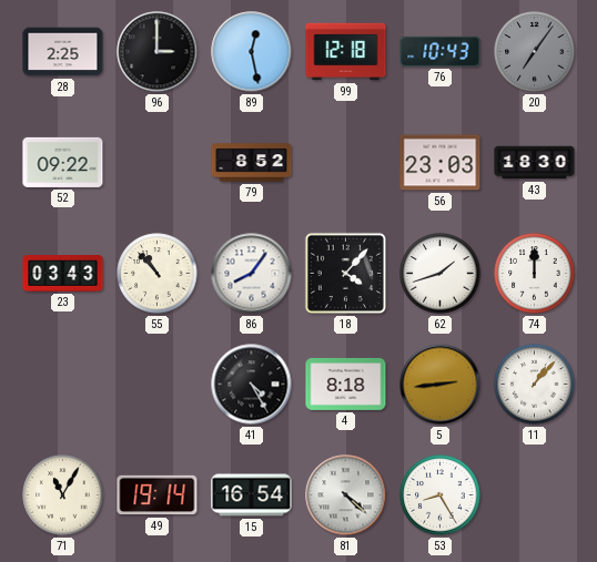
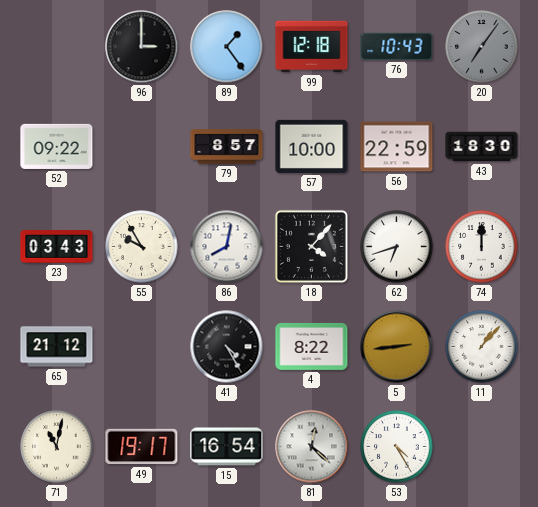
28: 2:25 -> none (63, 52)
89: 12:28 -> 1:24 (227, 47)
79: 8:52 -> 8:57 (227, 147)
57: none -> 10:00 (312, 146)
56: 23:03 -> 22:59 (397, 147)
55: 10:53 -> 9:55 (142, 247)
86: 8:06 -> 8:02 (227, 247)
62: 1:42 -> 6:42 (397, 247)
65: none -> 21:12 (57, 347)
4: 8:18 -> 8:22 (312, 346)
71: 11:05 -> 11:02 (57, 447)
49: 19:14 -> 19:17 (142, 447)
81: 4:22 -> 12:22 (312, 447)
53: 8:25 -> 4:25 (397, 447)
